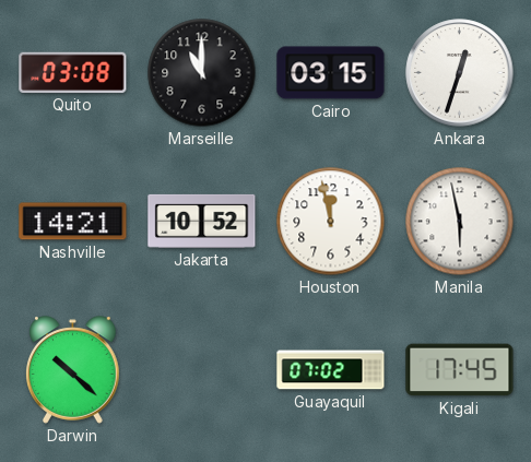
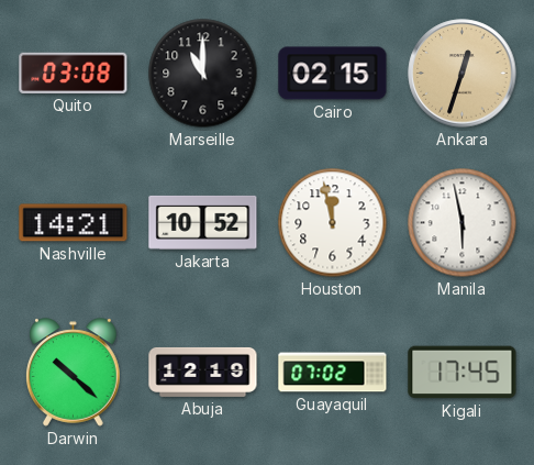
Cairo: 03:15 -> 02:15 (333, 74)
Ankara dial: white -> champagne (463, 74)
Abuja: none -> 12:19 (203, 372)
